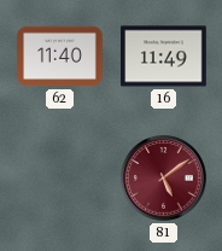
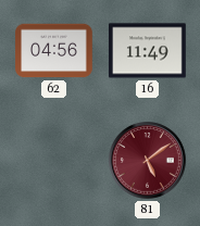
62: 11:40 -> 04:56 (54, 51)
